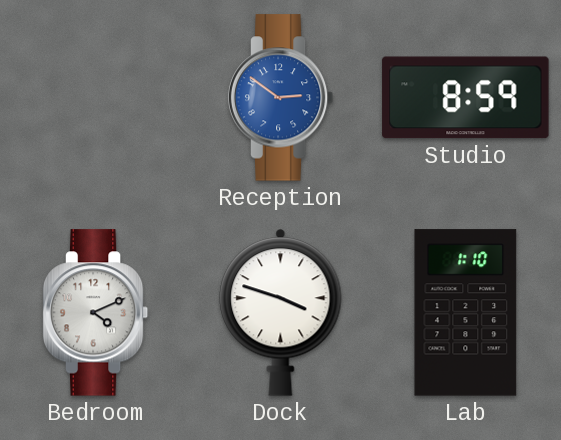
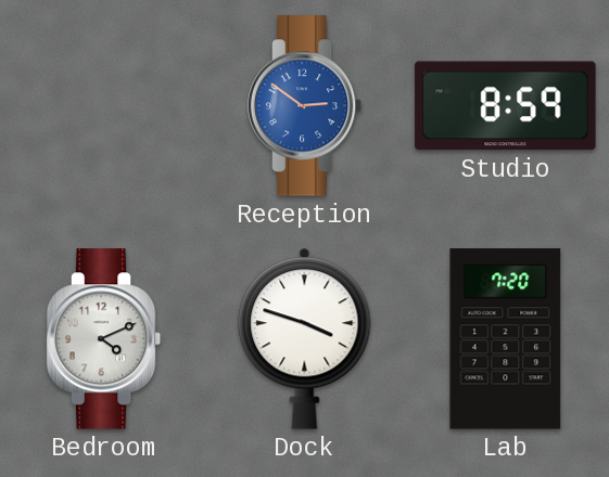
Lab: 1:10 -> 7:20 (506, 339)
